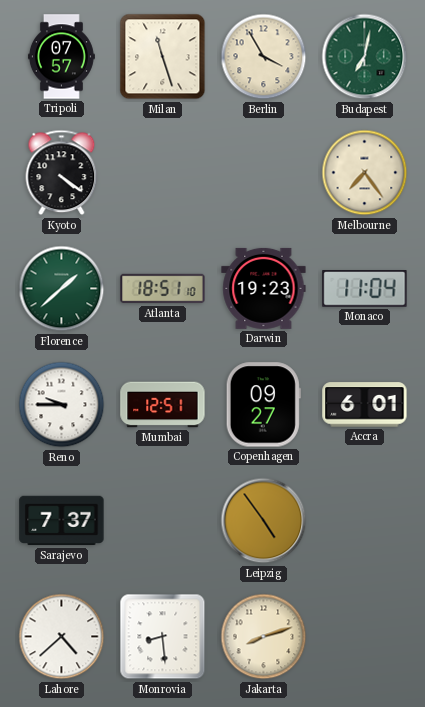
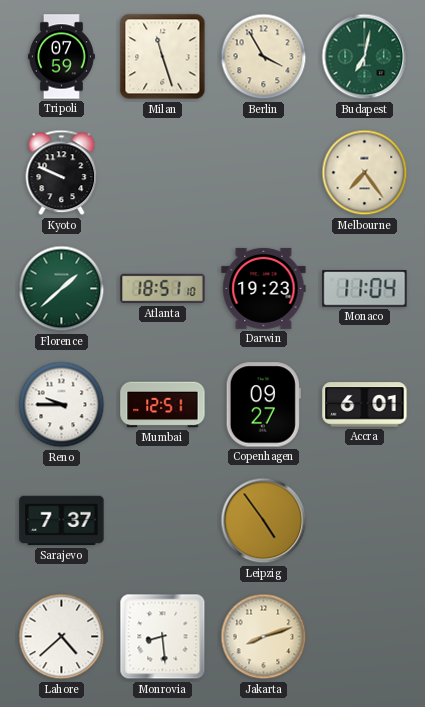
Tripoli: 07:57 -> 07:59 (61, 57)
Kyoto: 4:21 -> 9:49 (62, 173)
